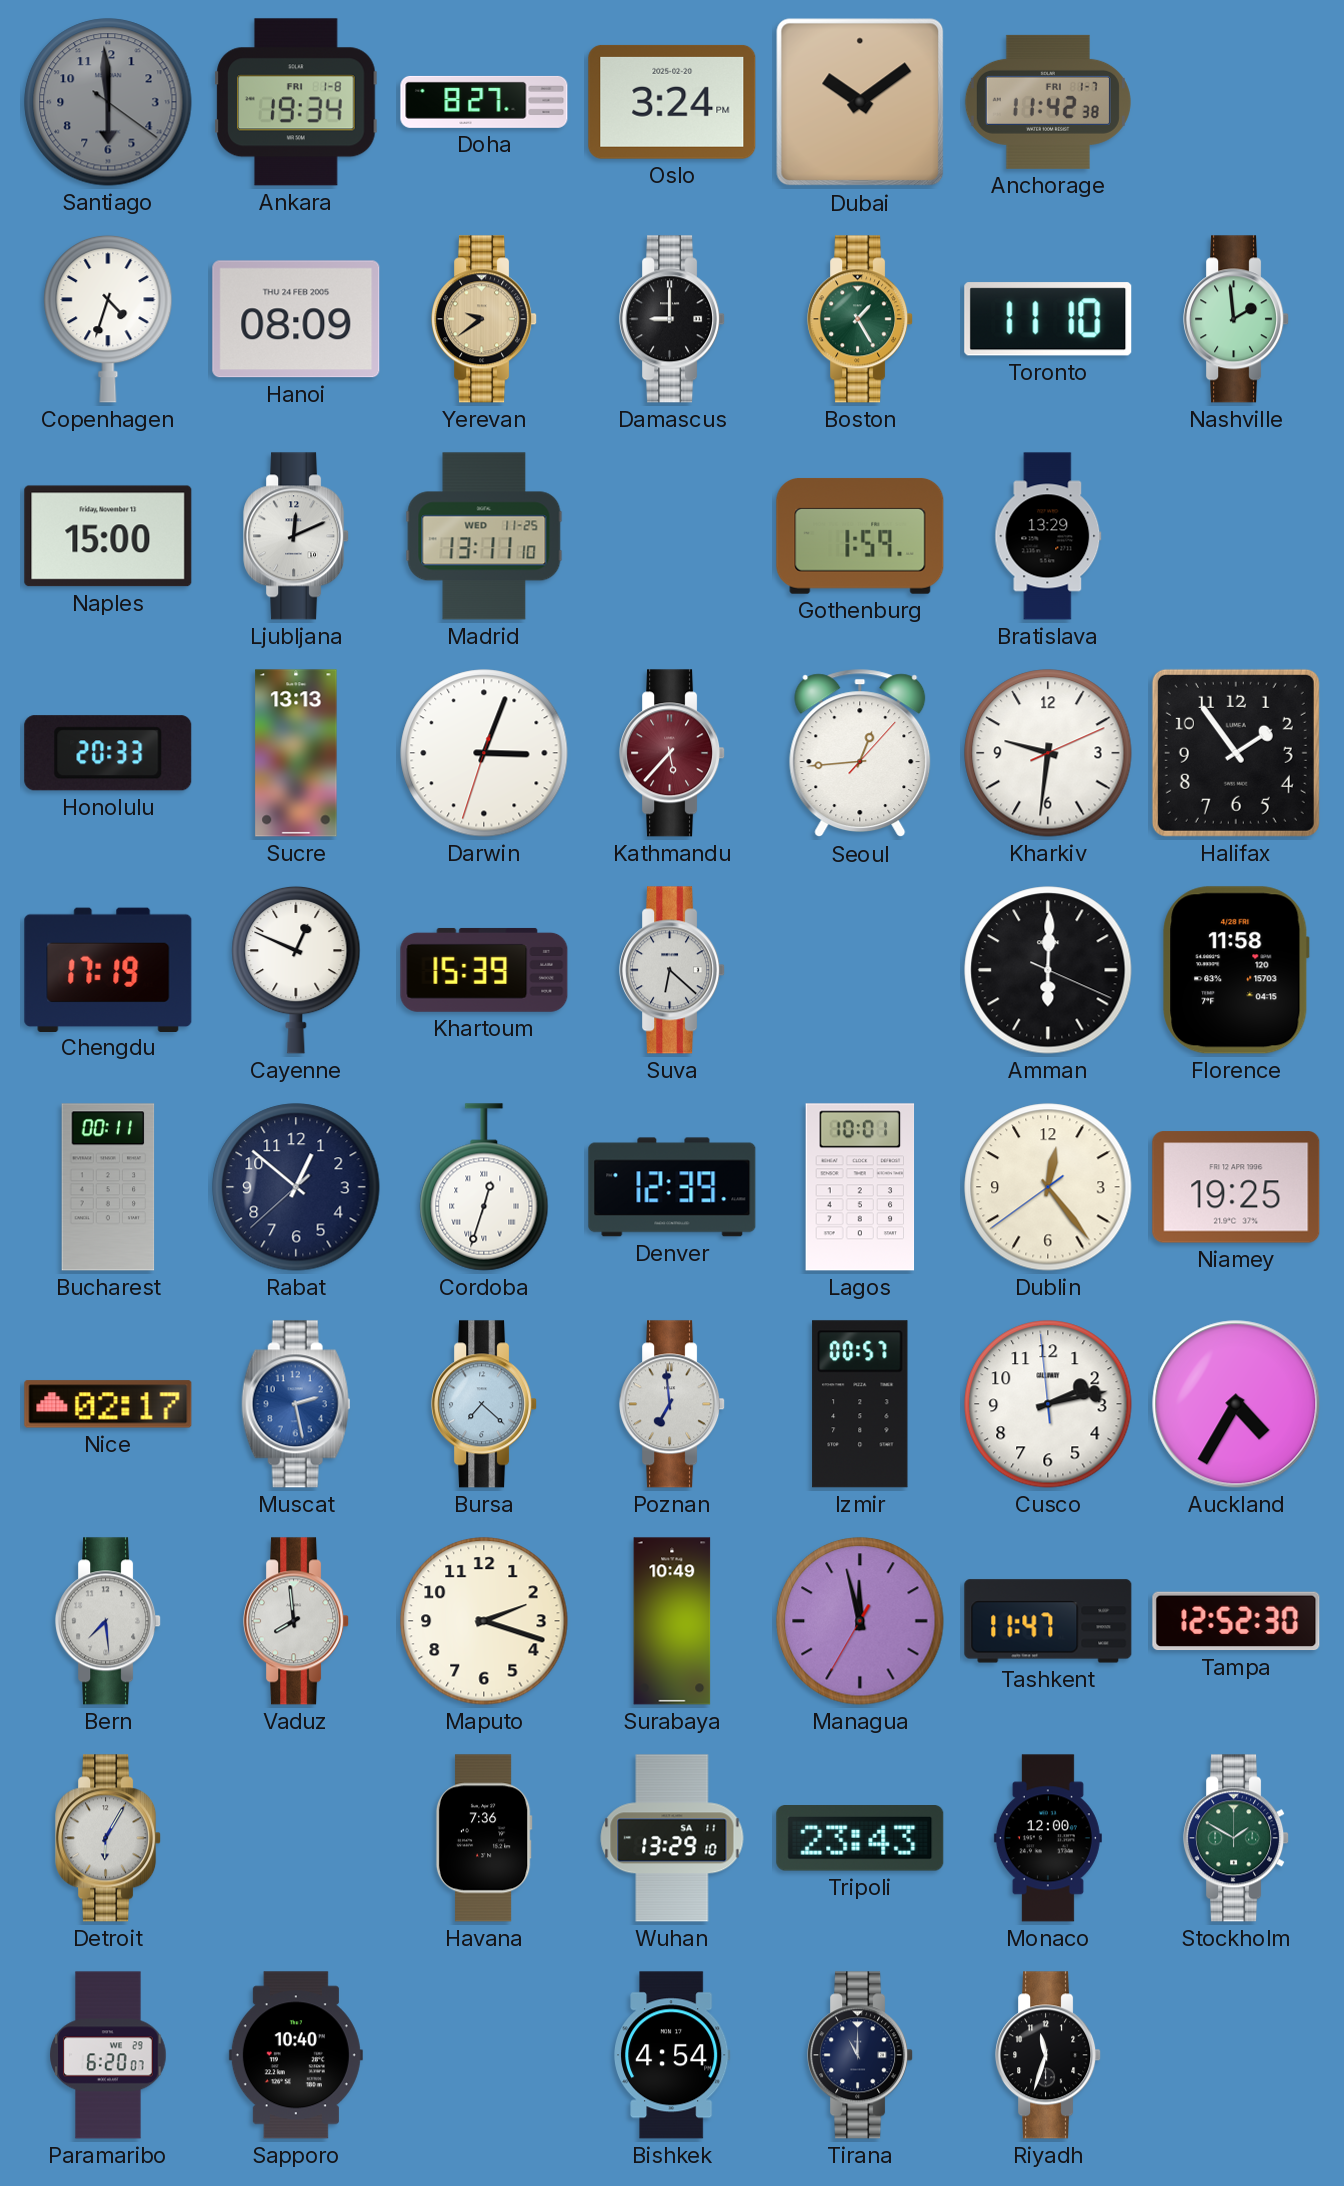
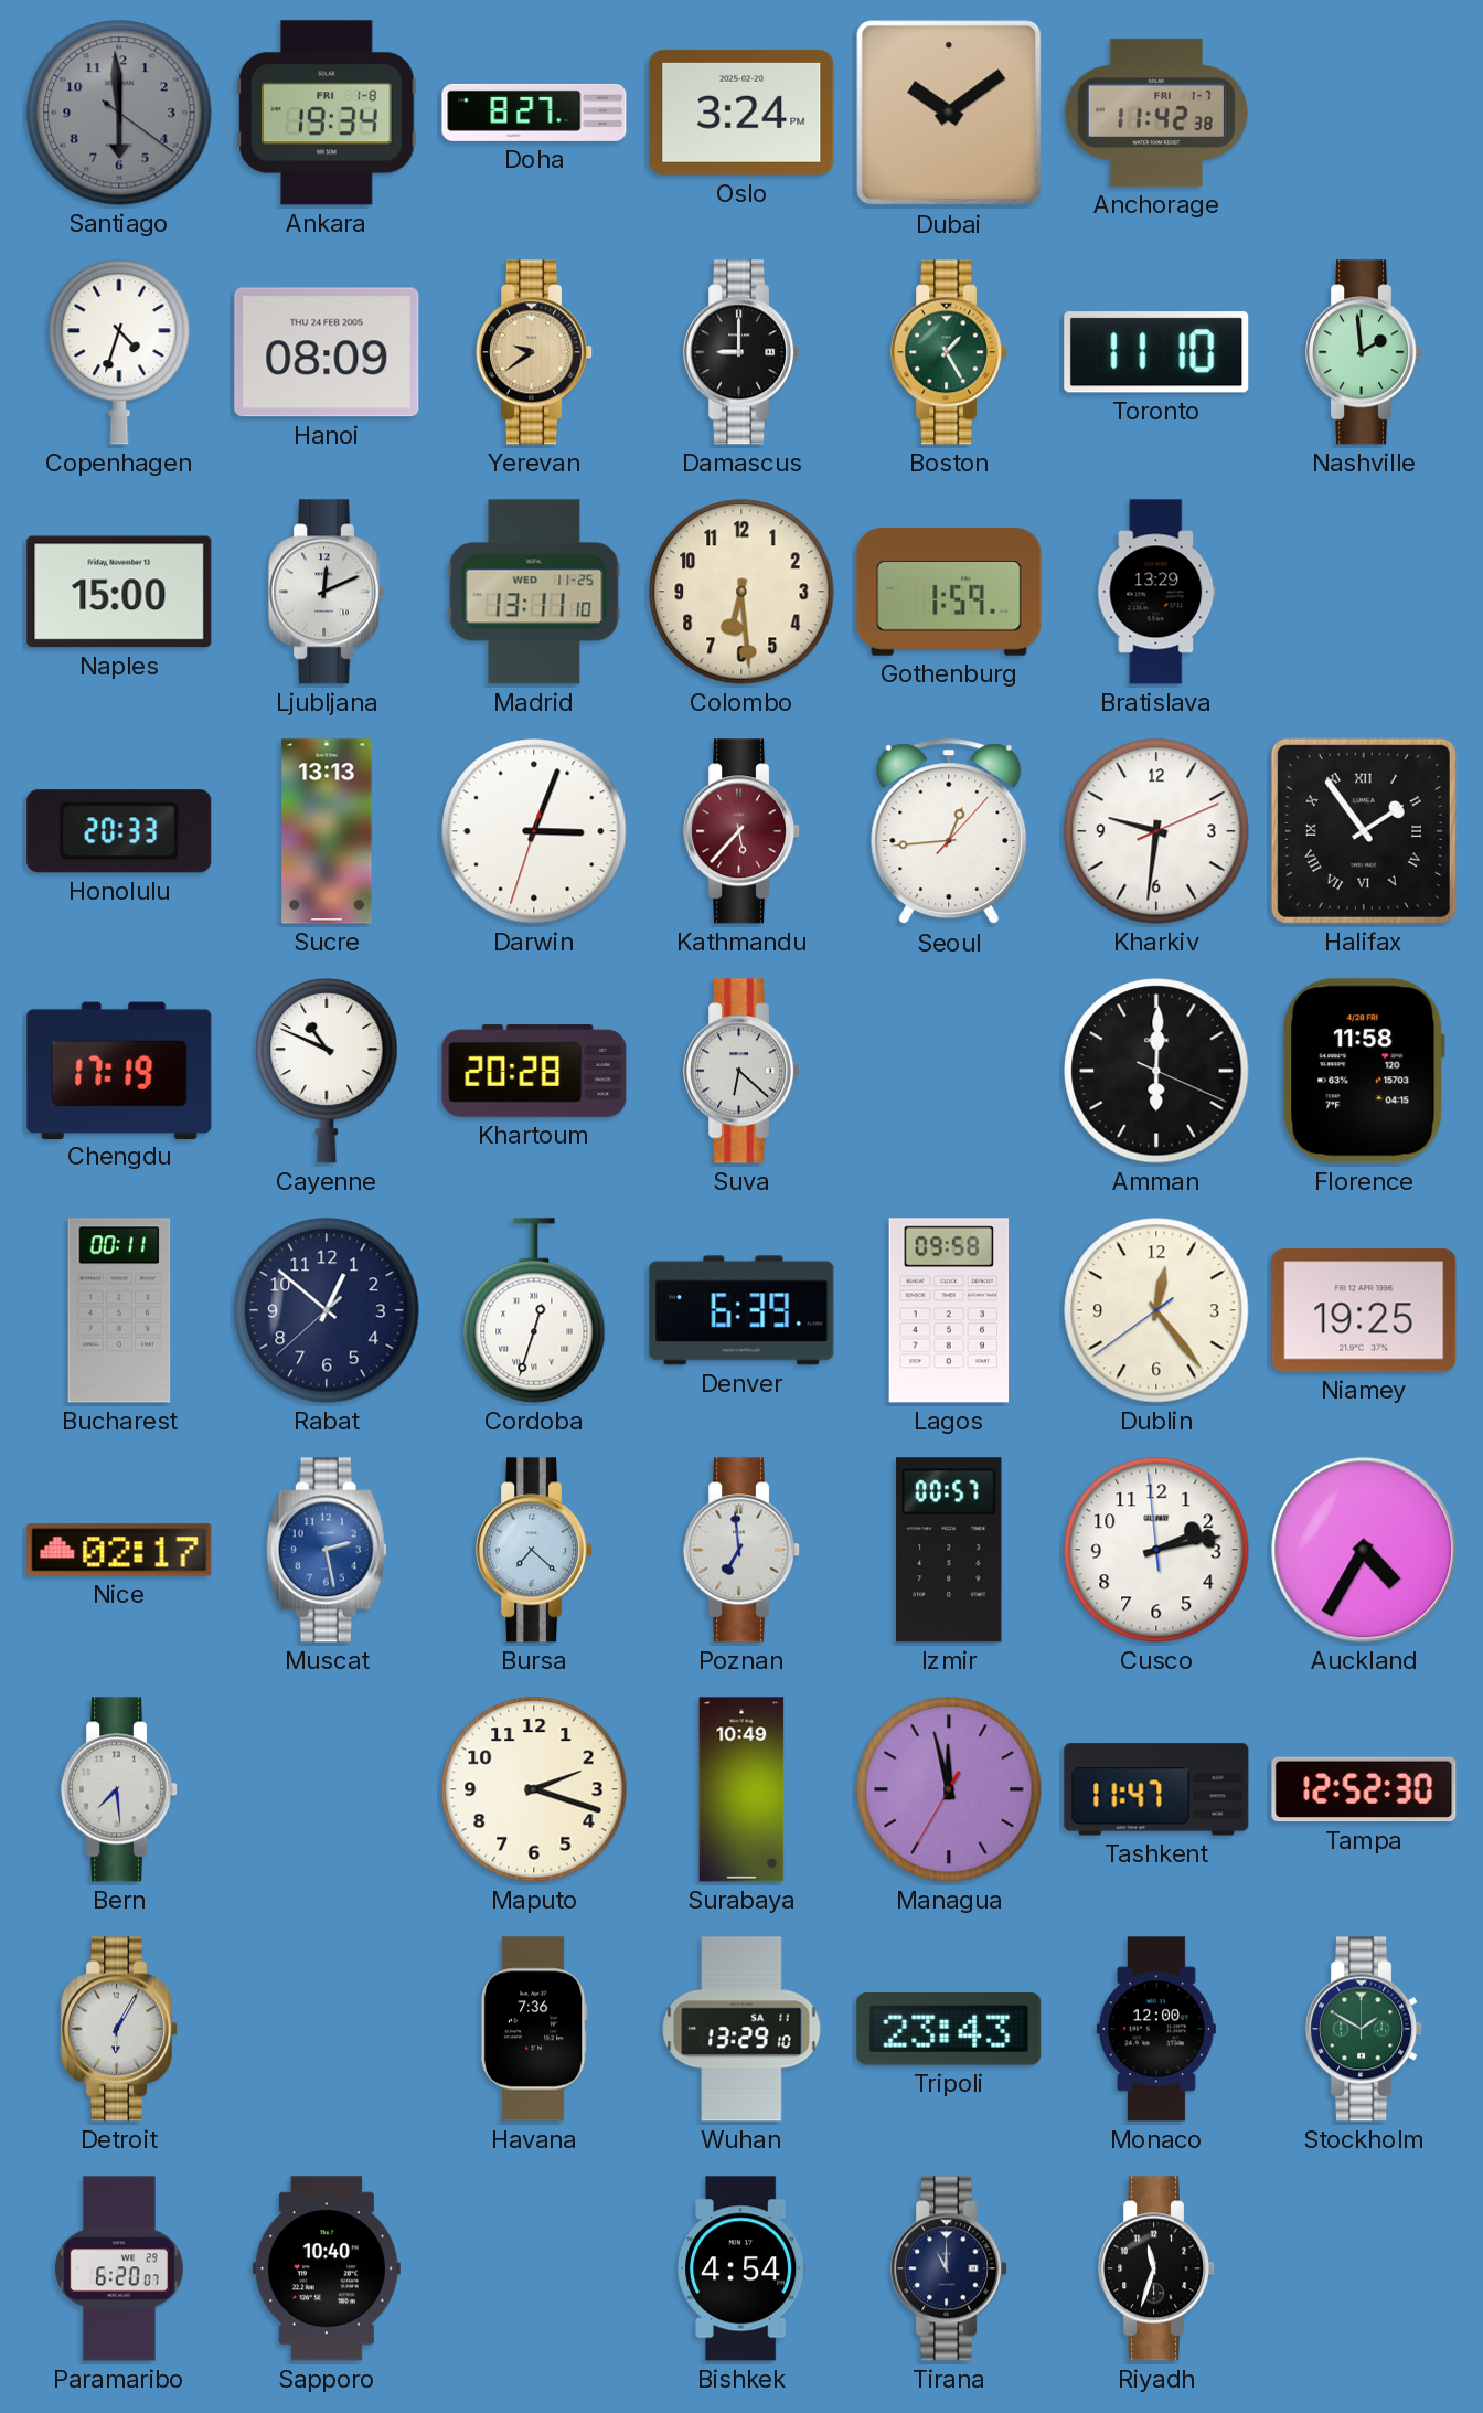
Colombo: none -> 6:29 (741, 592)
Halifax numerals: Arabic -> Roman (1364, 831)
Cayenne: 12:49 -> 10:49 (327, 1071)
Khartoum: 15:39 -> 20:28 (534, 1071)
Denver: 12:39 -> 6:39 (741, 1310)
Lagos: 10:01 -> 09:58 (949, 1310)
Vaduz: 7:59 -> none (297, 1621)
